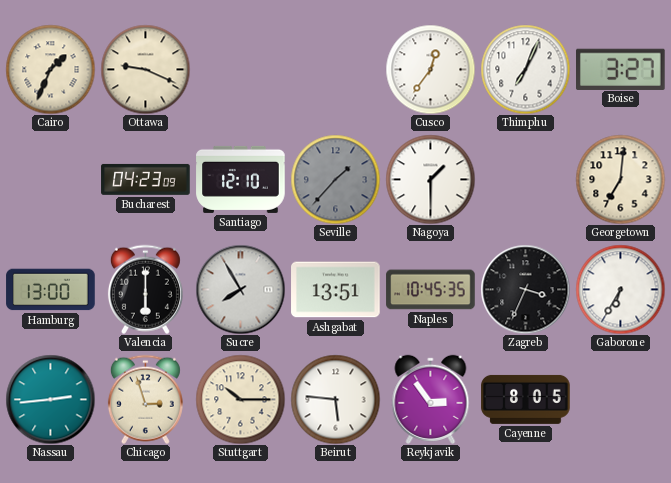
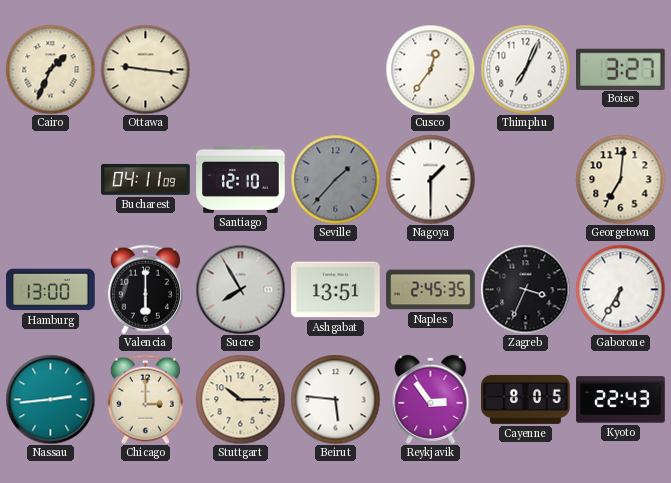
Ottawa: 9:19 -> 9:16 (145, 69)
Bucharest: 04:23 -> 04:11 (146, 179)
Naples: 10:45 -> 2:45 (431, 290)
Chicago: 2:57 -> 3:00 (145, 399)
Kyoto: none -> 22:43 (621, 400)
